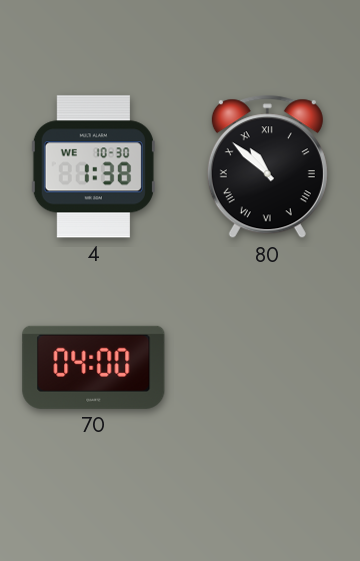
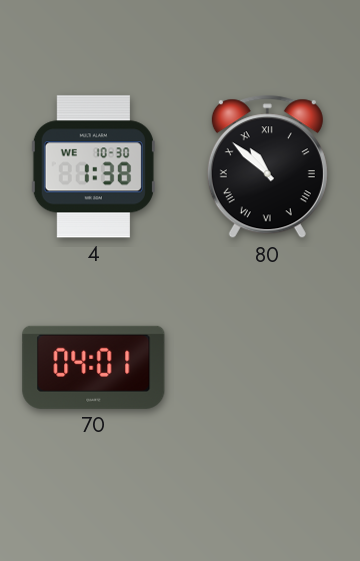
70: 04:00 -> 04:01 (94, 367)
